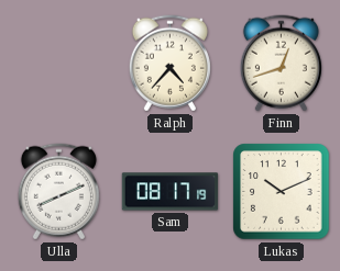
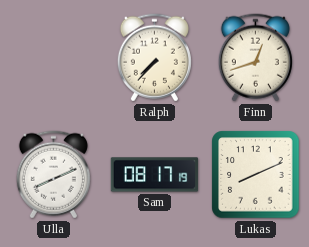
Ralph: 4:37 -> 7:37 (154, 58)
Lukas: 10:11 -> 8:11 (256, 175)
